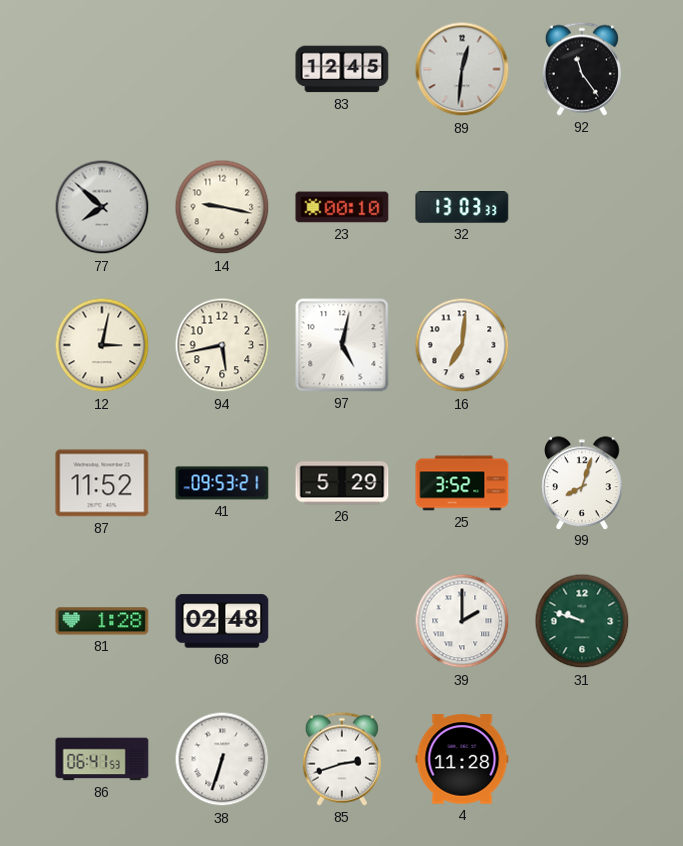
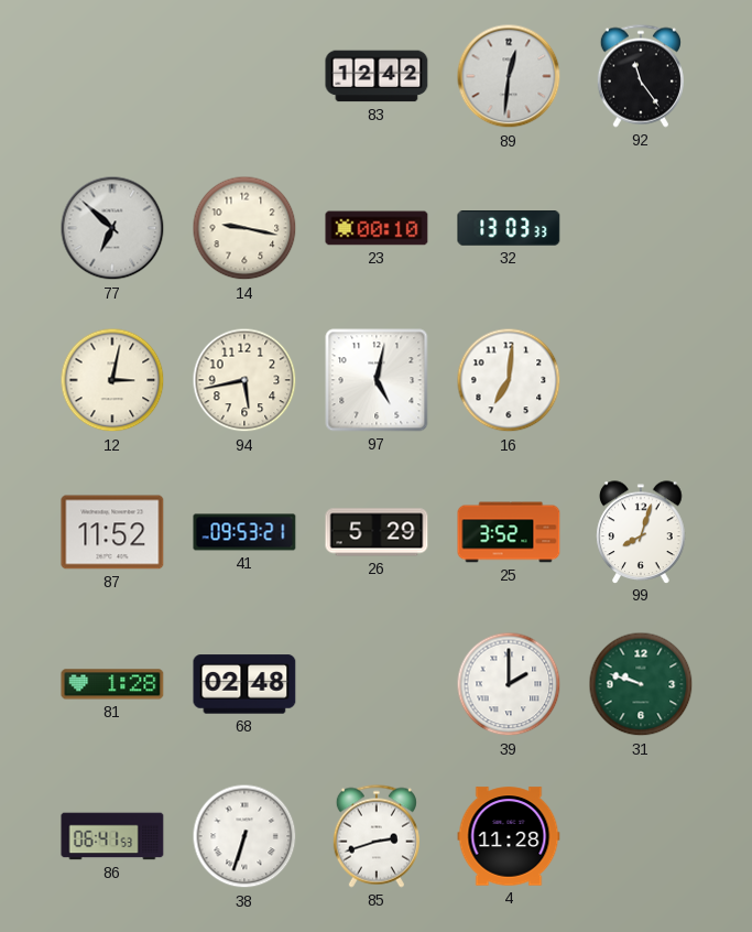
83: 12:45 -> 12:42 (377, 76)
77: 7:52 -> 6:52 (112, 228)
